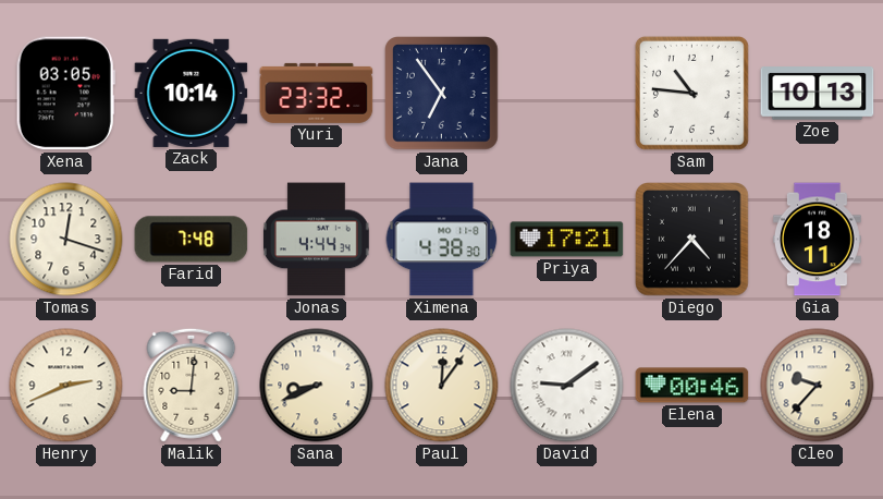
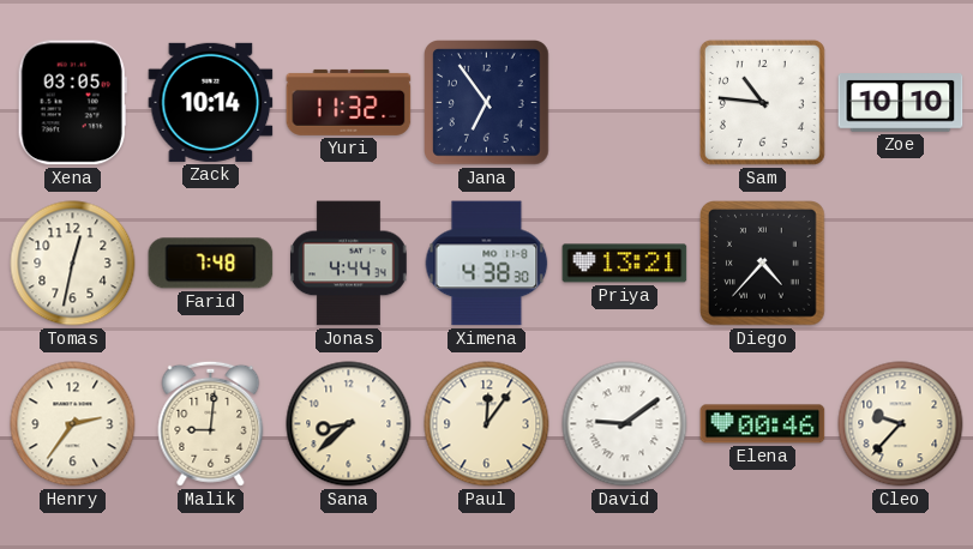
Yuri: 23:32 -> 11:32 (349, 102)
Zoe: 10:13 -> 10:10 (901, 103)
Tomas: 12:18 -> 12:32 (73, 264)
Priya: 17:21 -> 13:21 (625, 264)
Gia: 18:11 -> none (817, 240)
Henry: 2:41 -> 2:36 (73, 424)
Sana: 8:41 -> 8:38 (349, 424)
